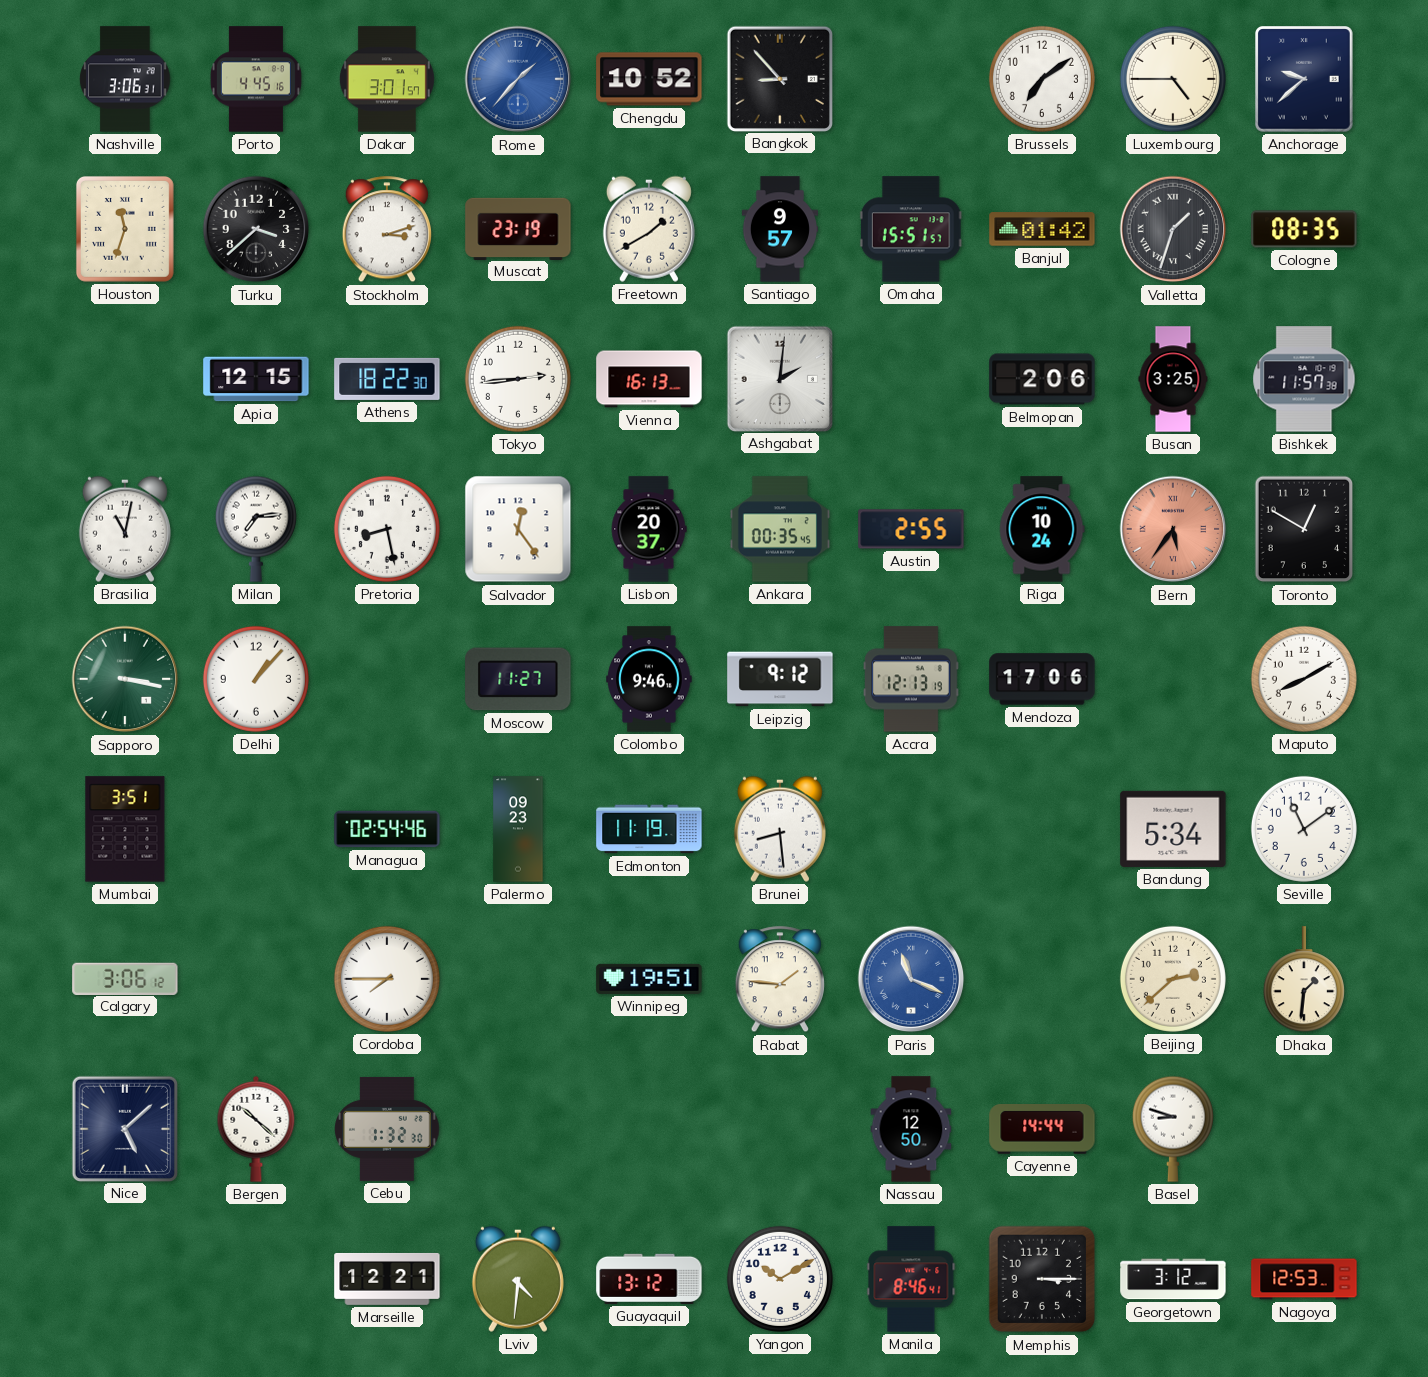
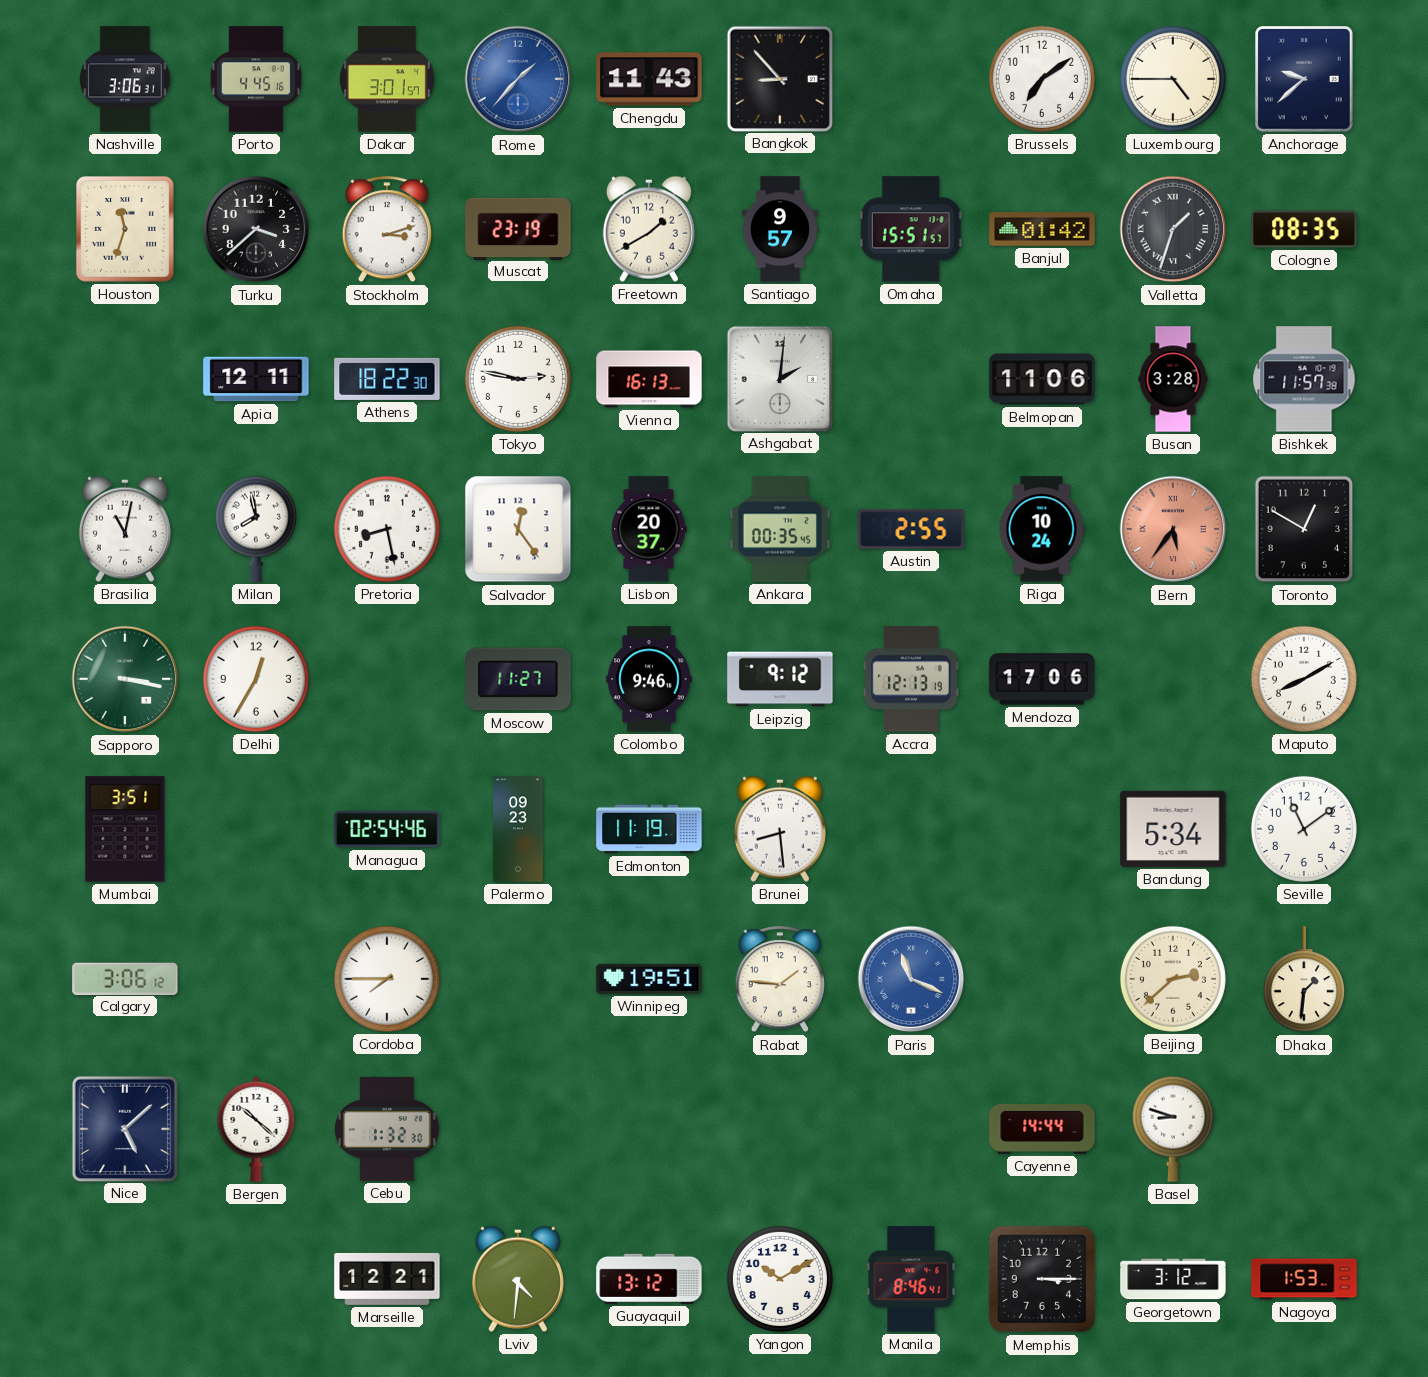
Chengdu: 10:52 -> 11:43 (649, 79)
Apia: 12:15 -> 12:11 (256, 379)
Tokyo: 2:44 -> 2:47 (518, 379)
Belmopan: 2:06 -> 11:06 (1042, 379)
Busan: 3:25 -> 3:28 (1173, 379)
Milan: 7:14 -> 7:58 (256, 529)
Delhi: 1:07 -> 12:35 (256, 679)
Nassau: 12:50 -> none (911, 1129)
Nagoya: 12:53 -> 1:53 (1304, 1279)
